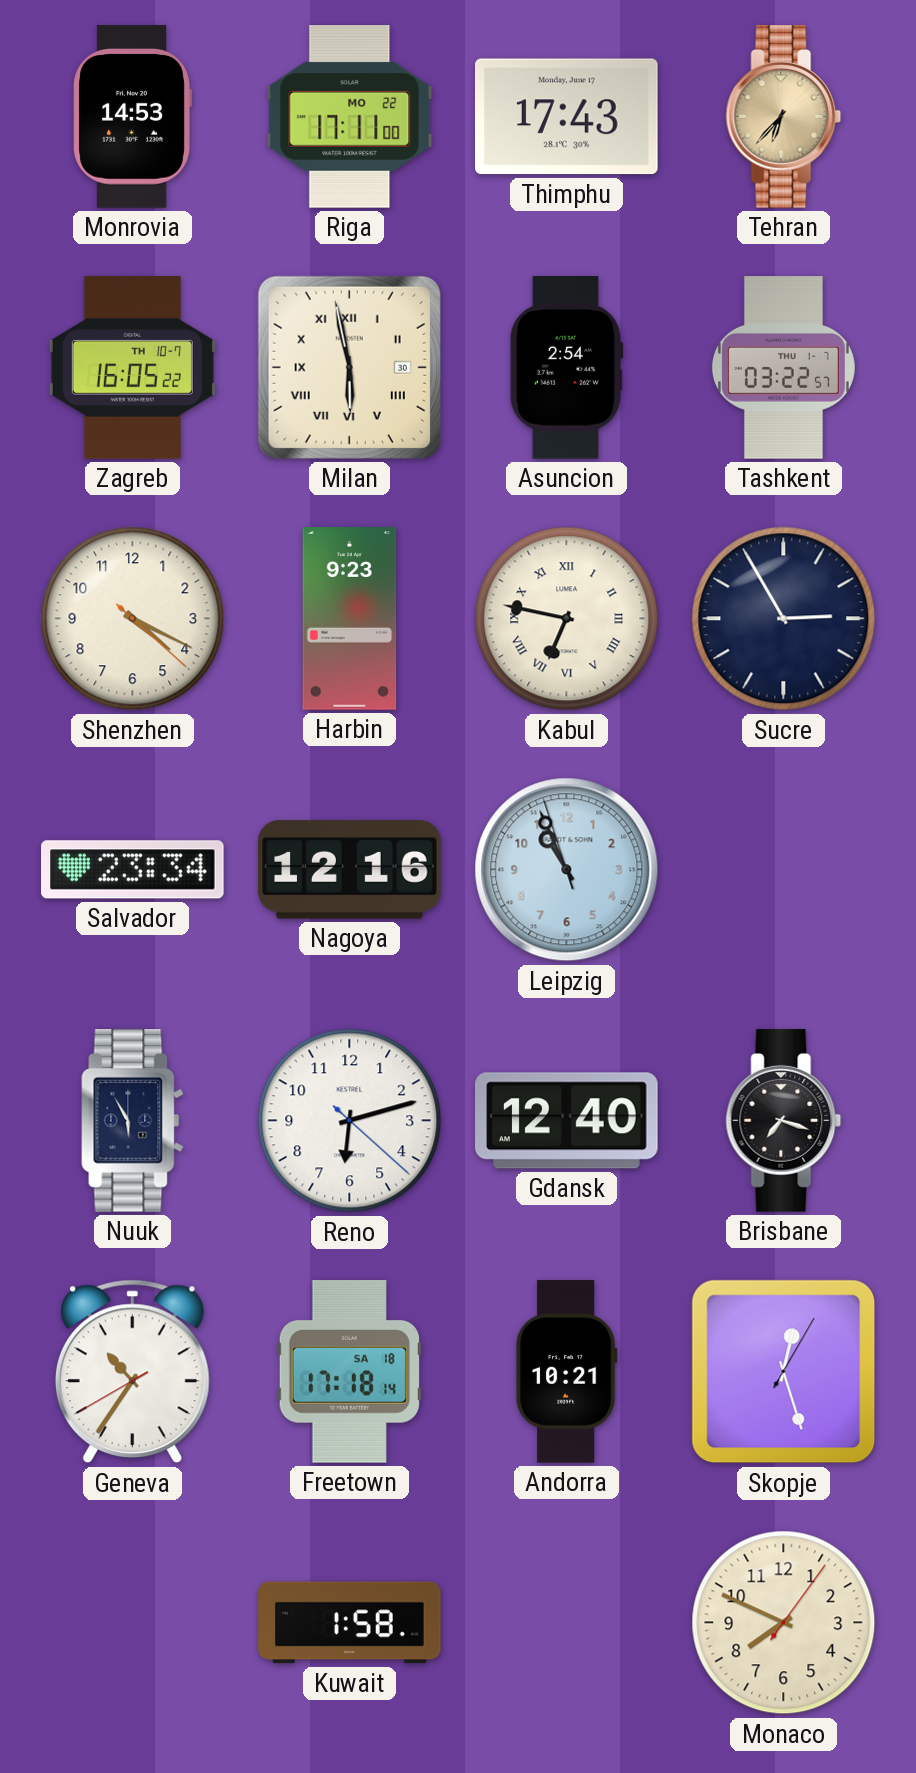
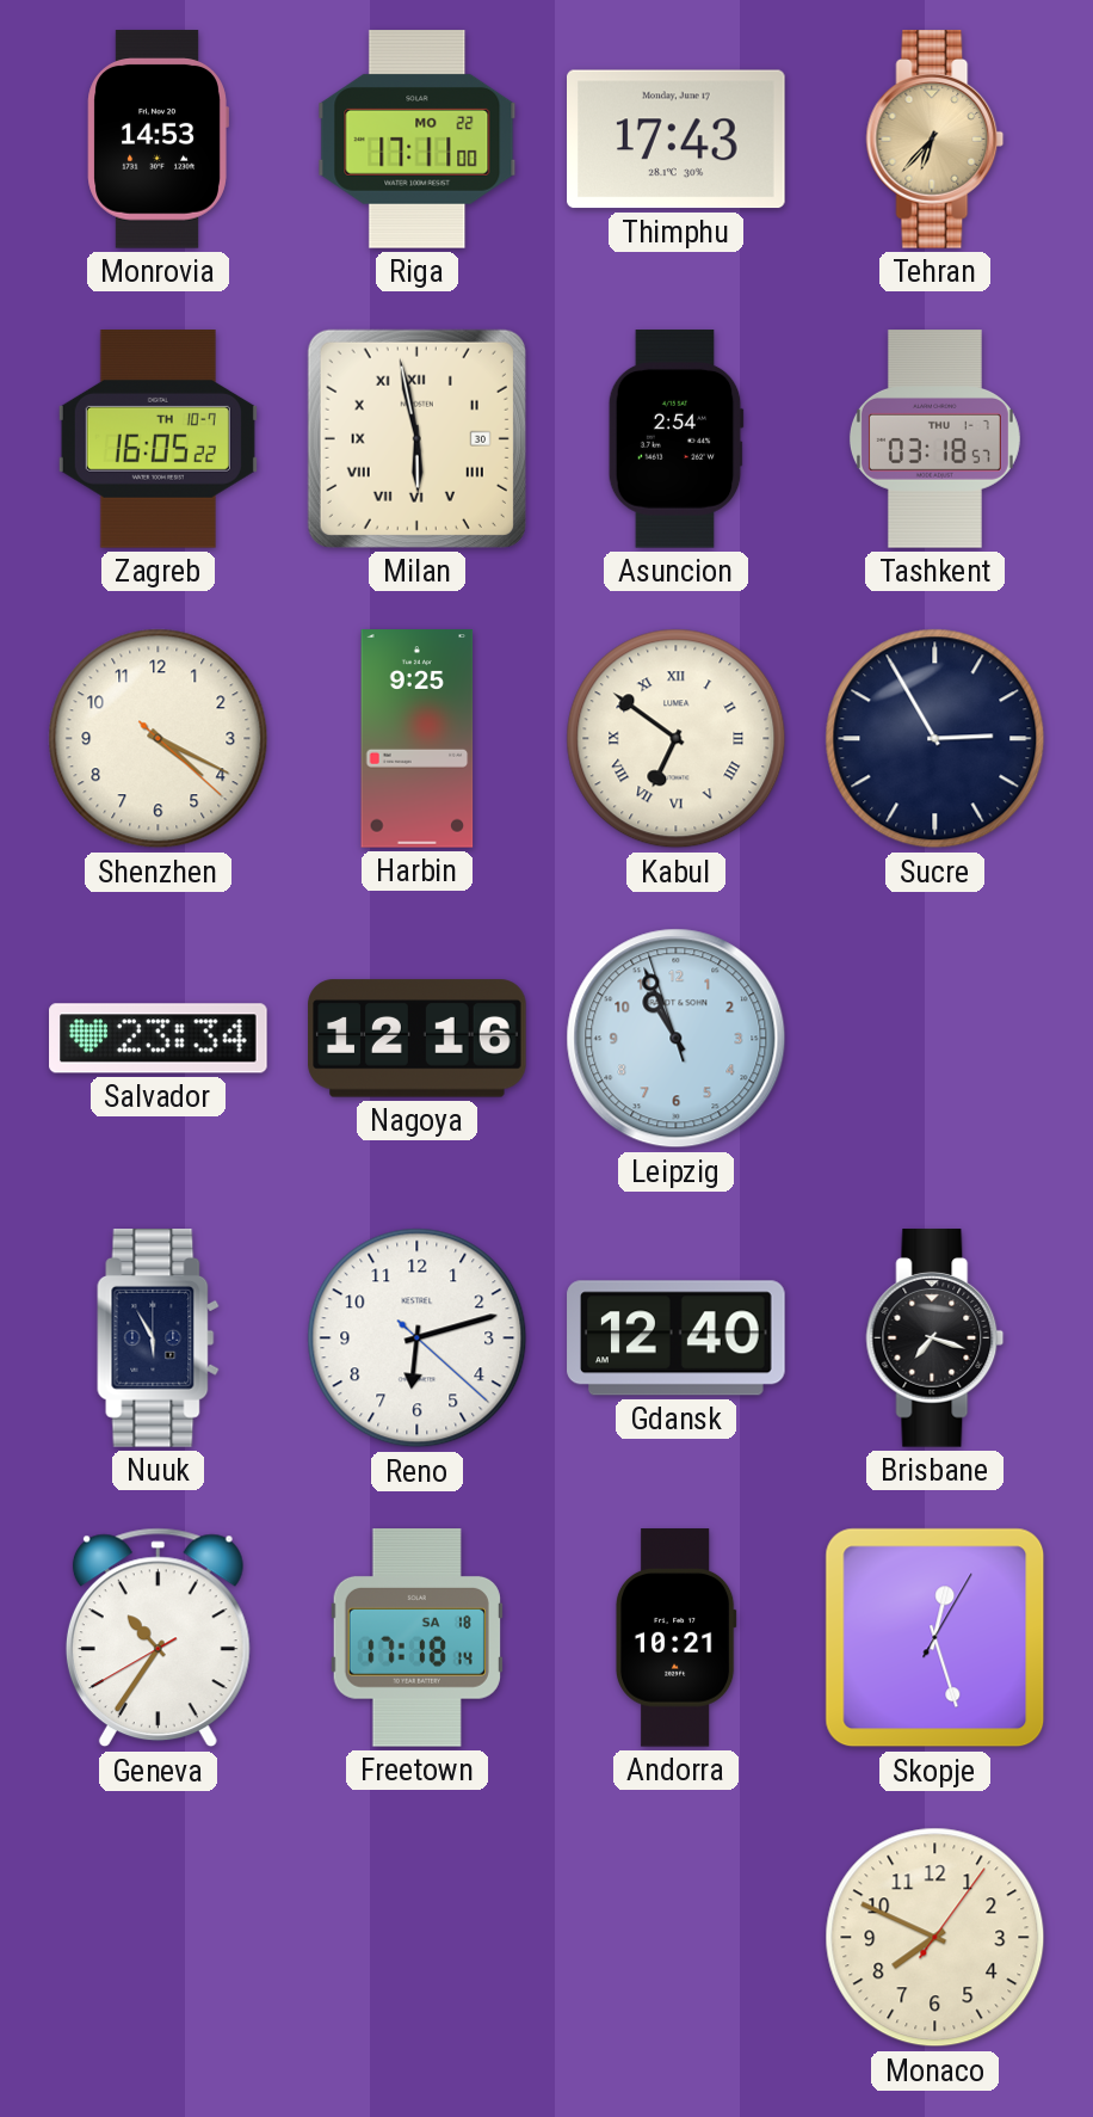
Tashkent: 03:22 -> 03:18 (934, 439)
Harbin: 9:23 -> 9:25 (418, 739)
Kabul: 6:47 -> 6:51 (677, 739)
Kuwait: 1:58 -> none (350, 1623)
